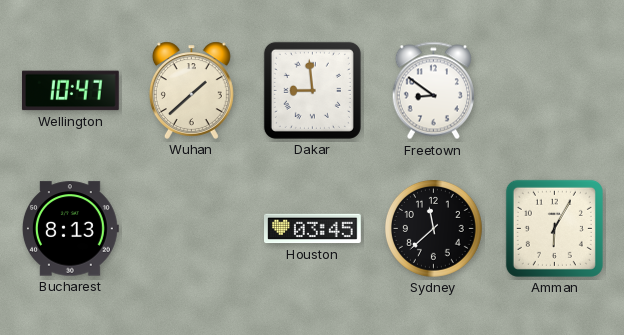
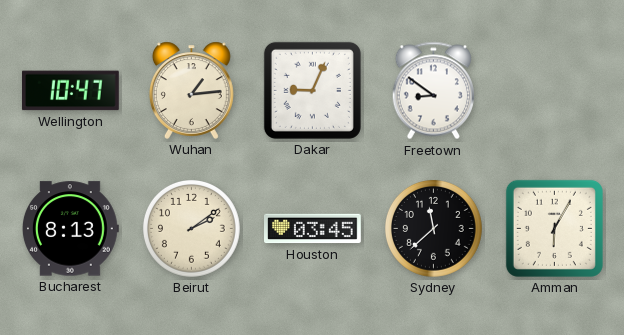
Wuhan: 1:38 -> 1:14 (191, 90)
Dakar: 8:59 -> 9:04 (312, 90)
Beirut: none -> 2:09 (192, 228)
